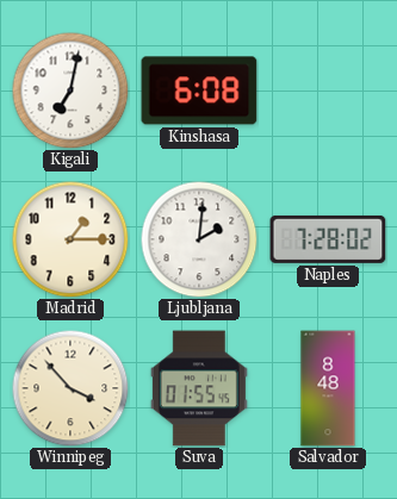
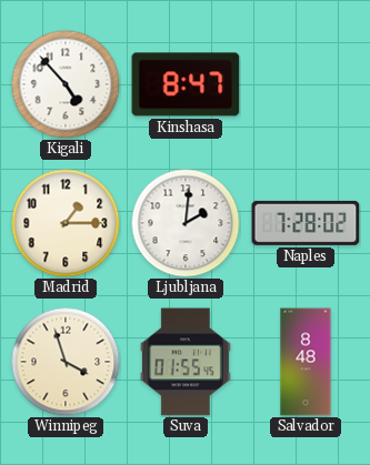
Kigali: 7:02 -> 4:53 (66, 84)
Kinshasa: 6:08 -> 8:47 (186, 84)
Winnipeg: 3:53 -> 3:57 (66, 362)
